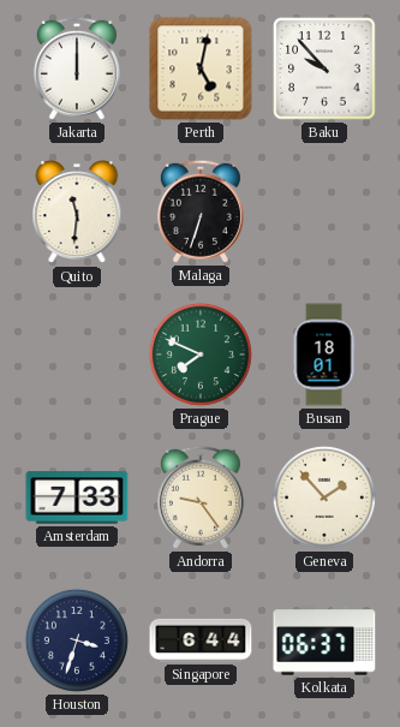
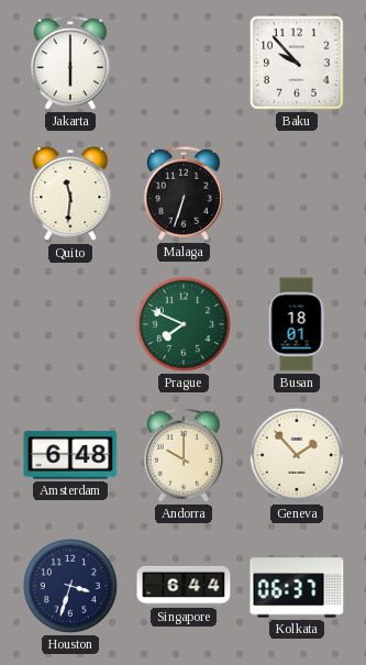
Jakarta: 12:00 -> 6:00 (70, 63)
Perth: 5:02 -> none (201, 68)
Amsterdam: 7:33 -> 6:48 (70, 455)
Andorra: 9:24 -> 10:00 (184, 455)
